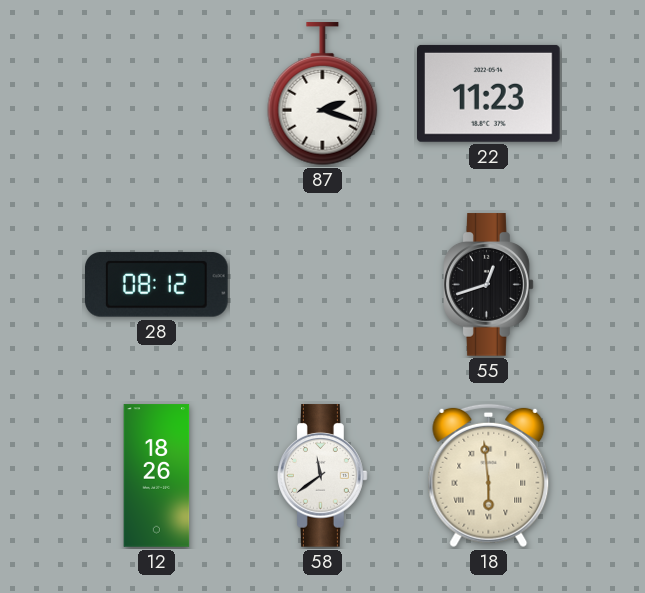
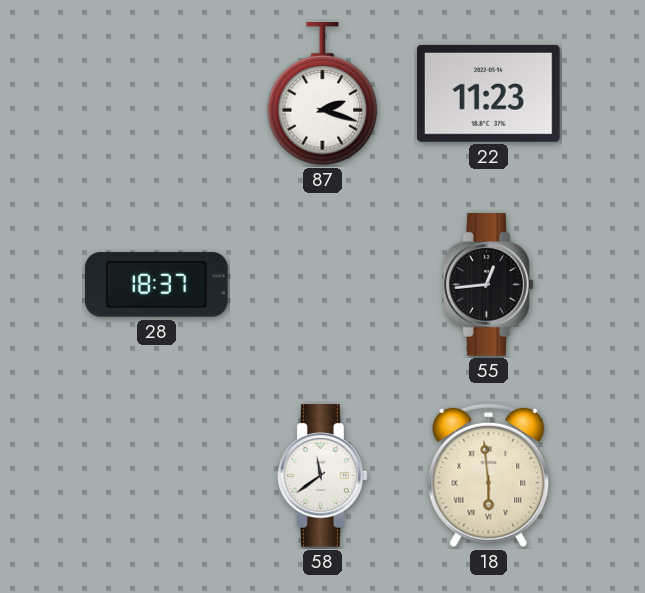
28: 08:12 -> 18:37 (157, 285)
55: 12:42 -> 12:44 (489, 285)
12: 18:26 -> none (157, 476)
